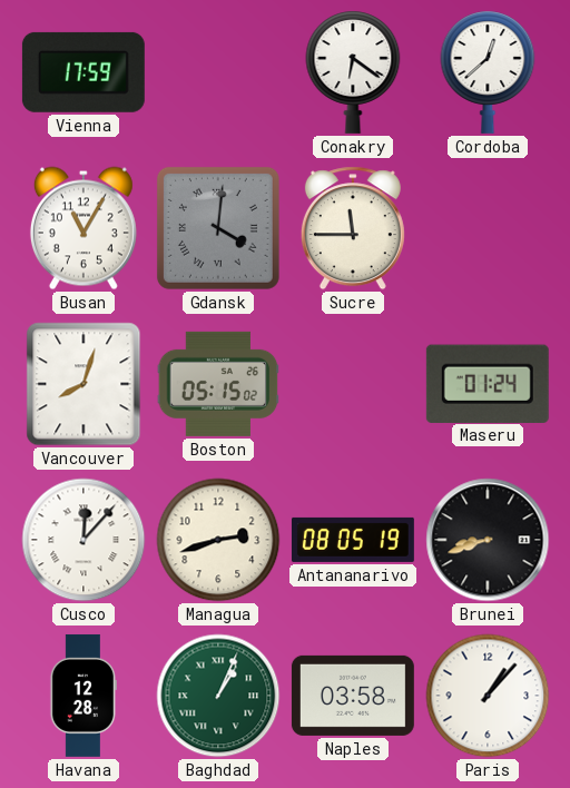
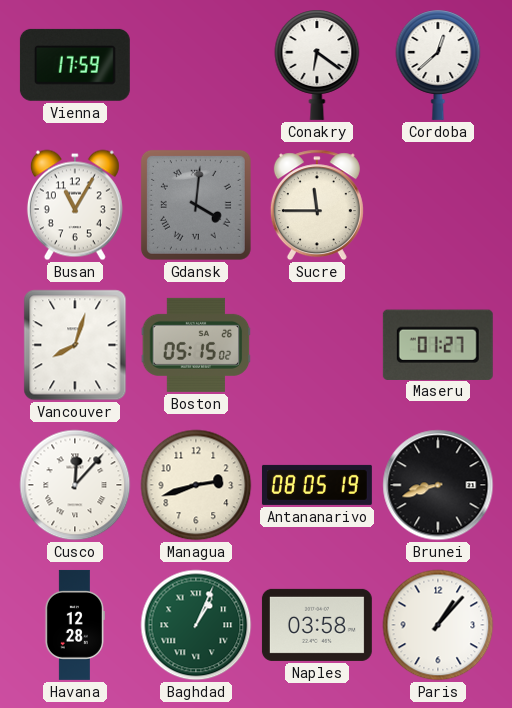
Maseru: 01:24 -> 01:27 (438, 344)
